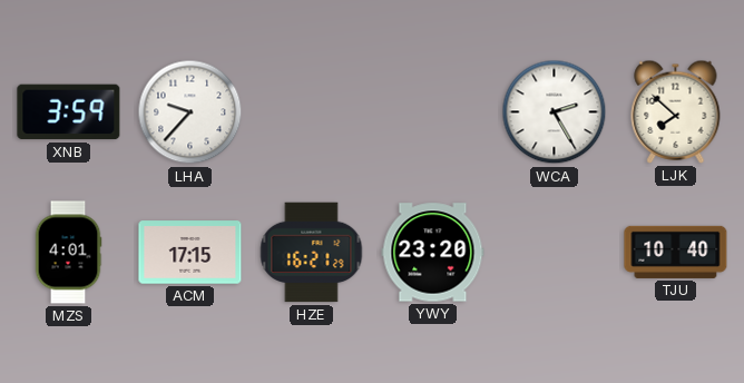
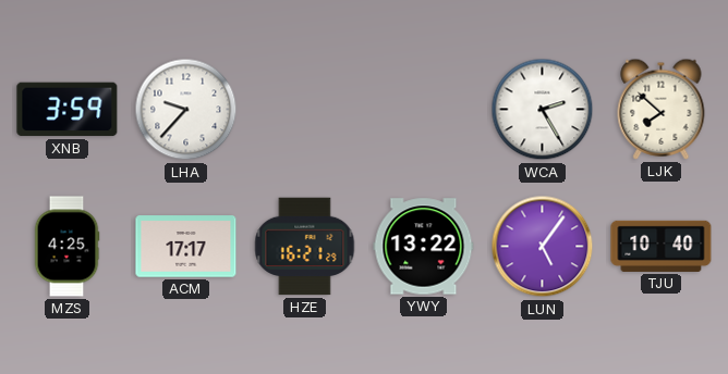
MZS: 4:01 -> 4:25 (66, 247)
ACM: 17:15 -> 17:17 (186, 247)
YWY: 23:20 -> 13:22 (424, 247)
LUN: none -> 5:06 (543, 247)
